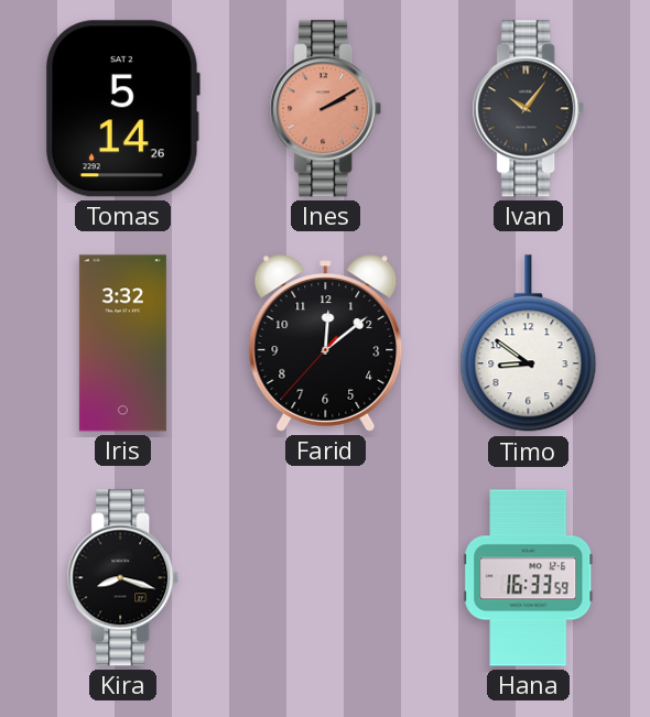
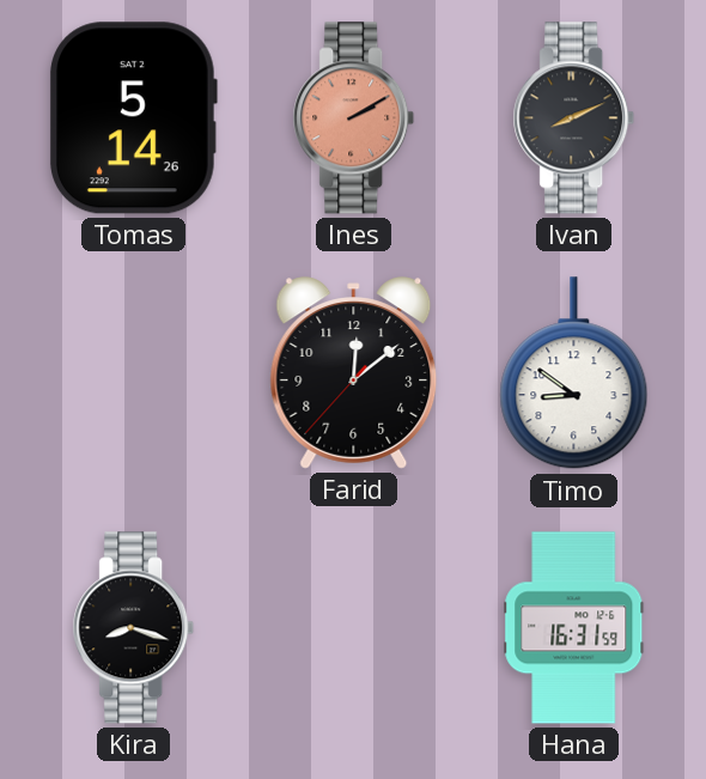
Ivan: 10:06 -> 8:11 (574, 118)
Iris: 3:32 -> none (122, 344)
Hana: 16:33 -> 16:31 (574, 628)
